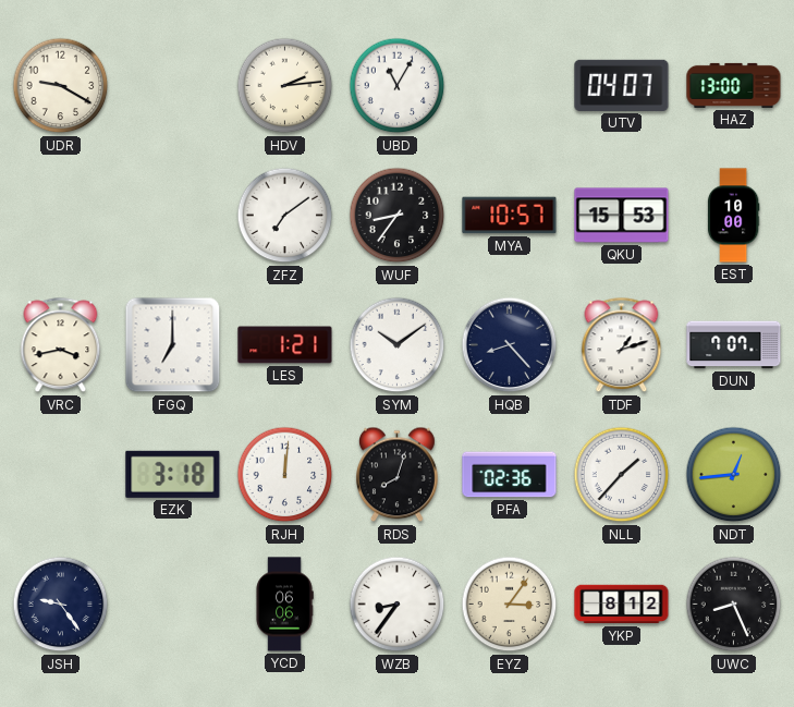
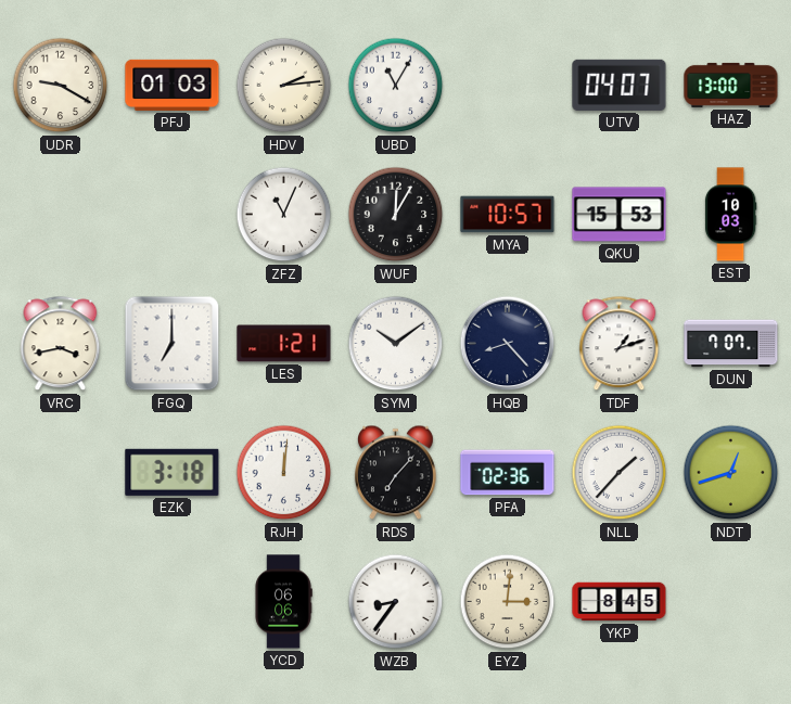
PFJ: none -> 01:03 (173, 85)
ZFZ: 7:09 -> 11:04 (284, 215)
WUF: 8:36 -> 12:05 (396, 215)
EST: 10:00 -> 10:03 (730, 215)
RDS: 8:03 -> 7:07 (395, 473)
NDT: 12:44 -> 12:42 (731, 473)
JSH: 9:24 -> none (61, 605)
EYZ: 3:06 -> 3:01 (508, 602)
YKP: 8:12 -> 8:45 (620, 602)
UWC: 8:26 -> none (734, 605)
